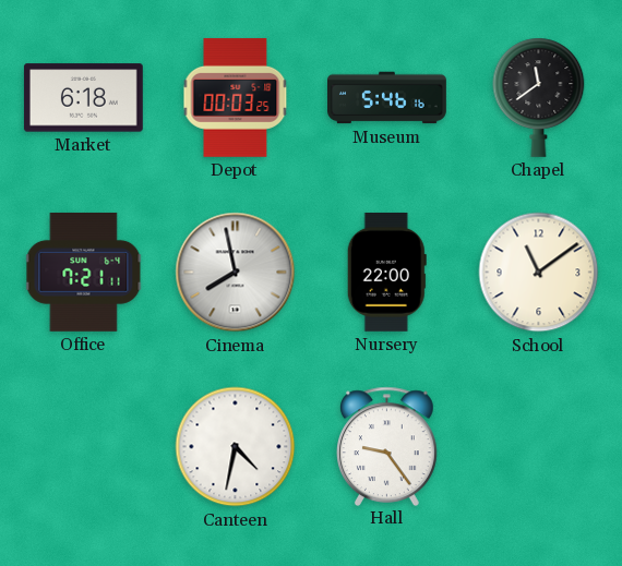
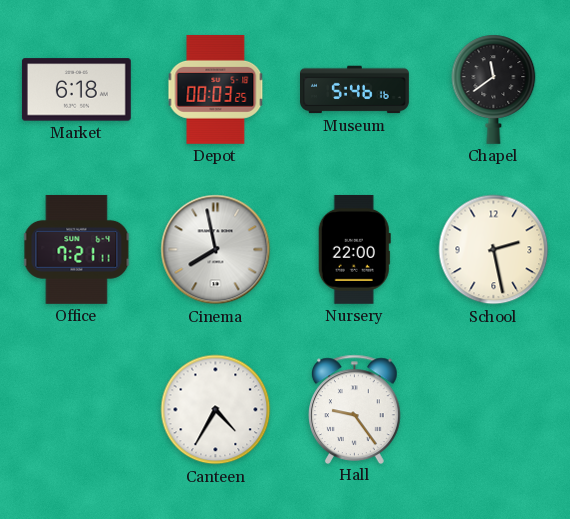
School: 11:09 -> 2:28 (494, 250)
Canteen: 4:32 -> 4:35 (216, 410)
